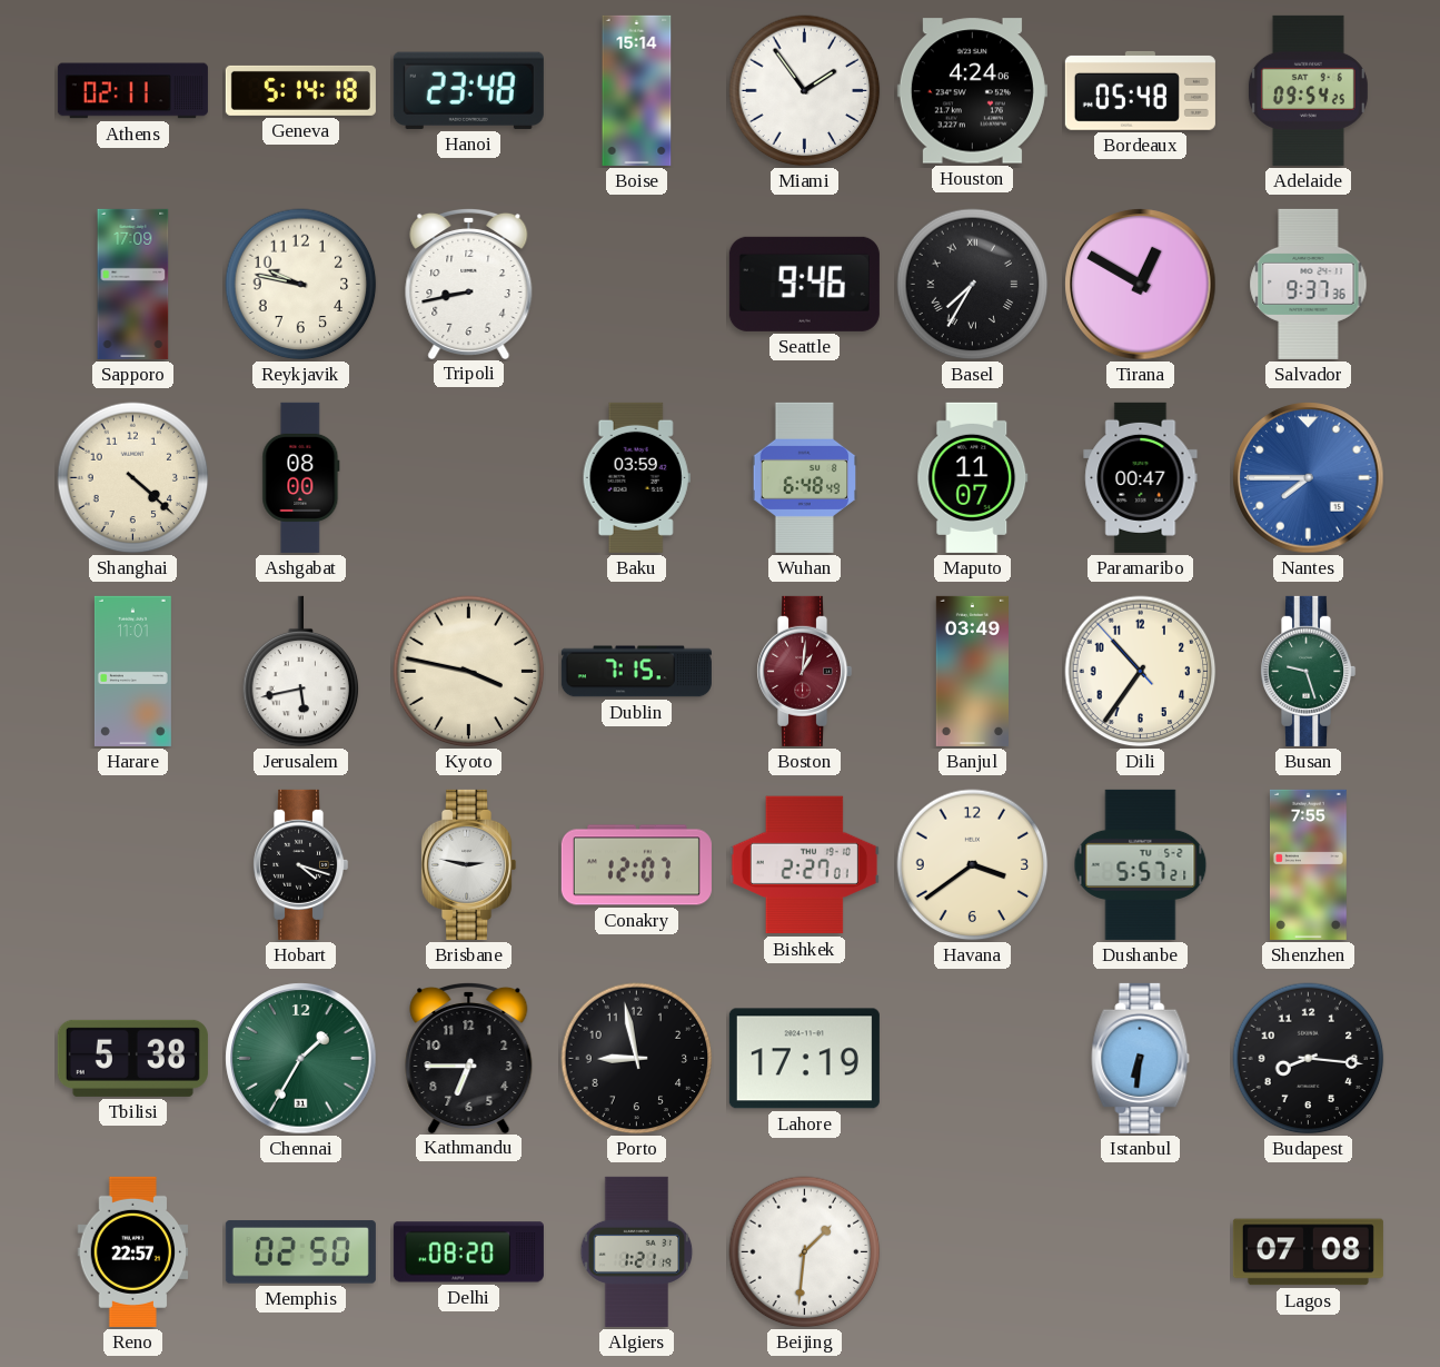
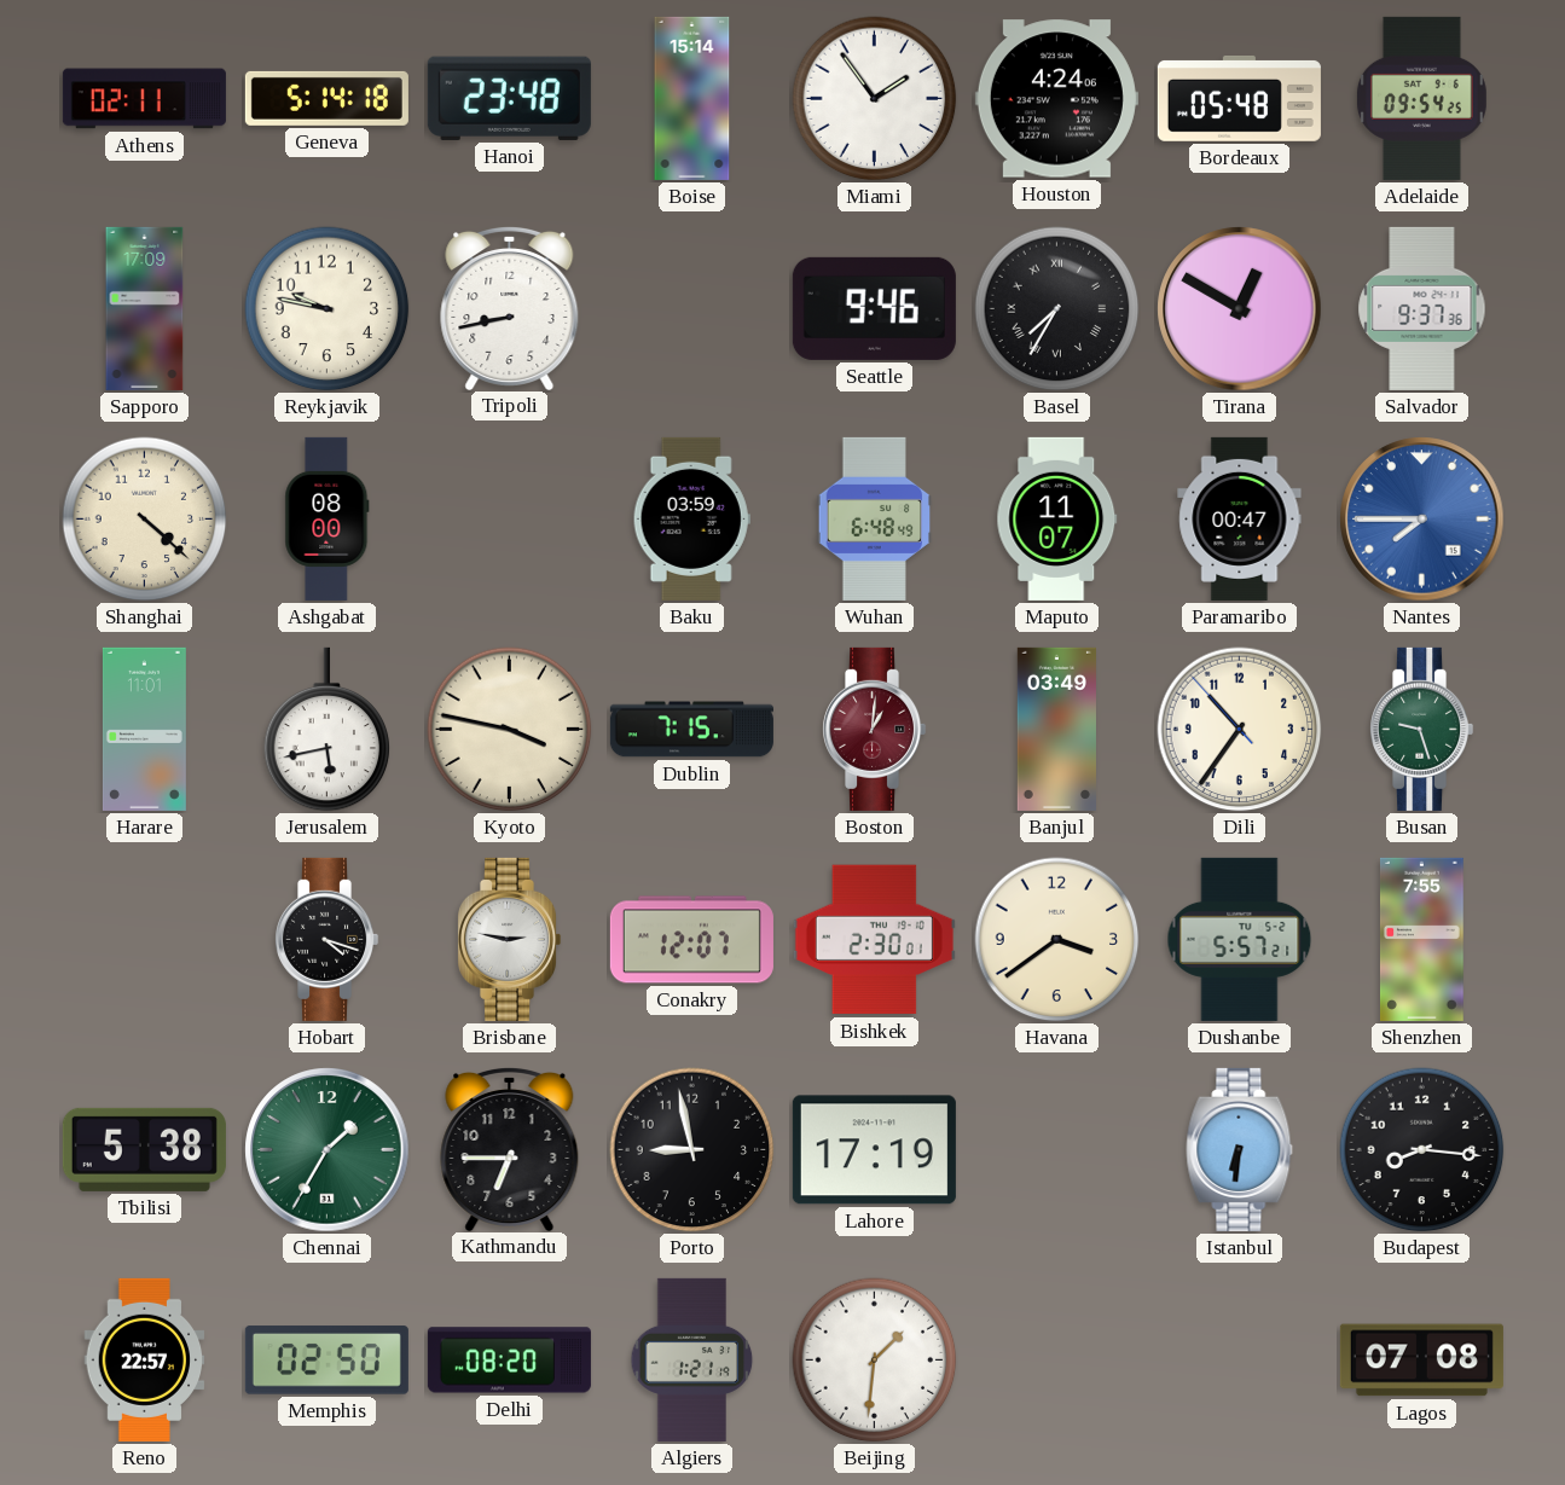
Bishkek: 2:27 -> 2:30 (874, 940)
